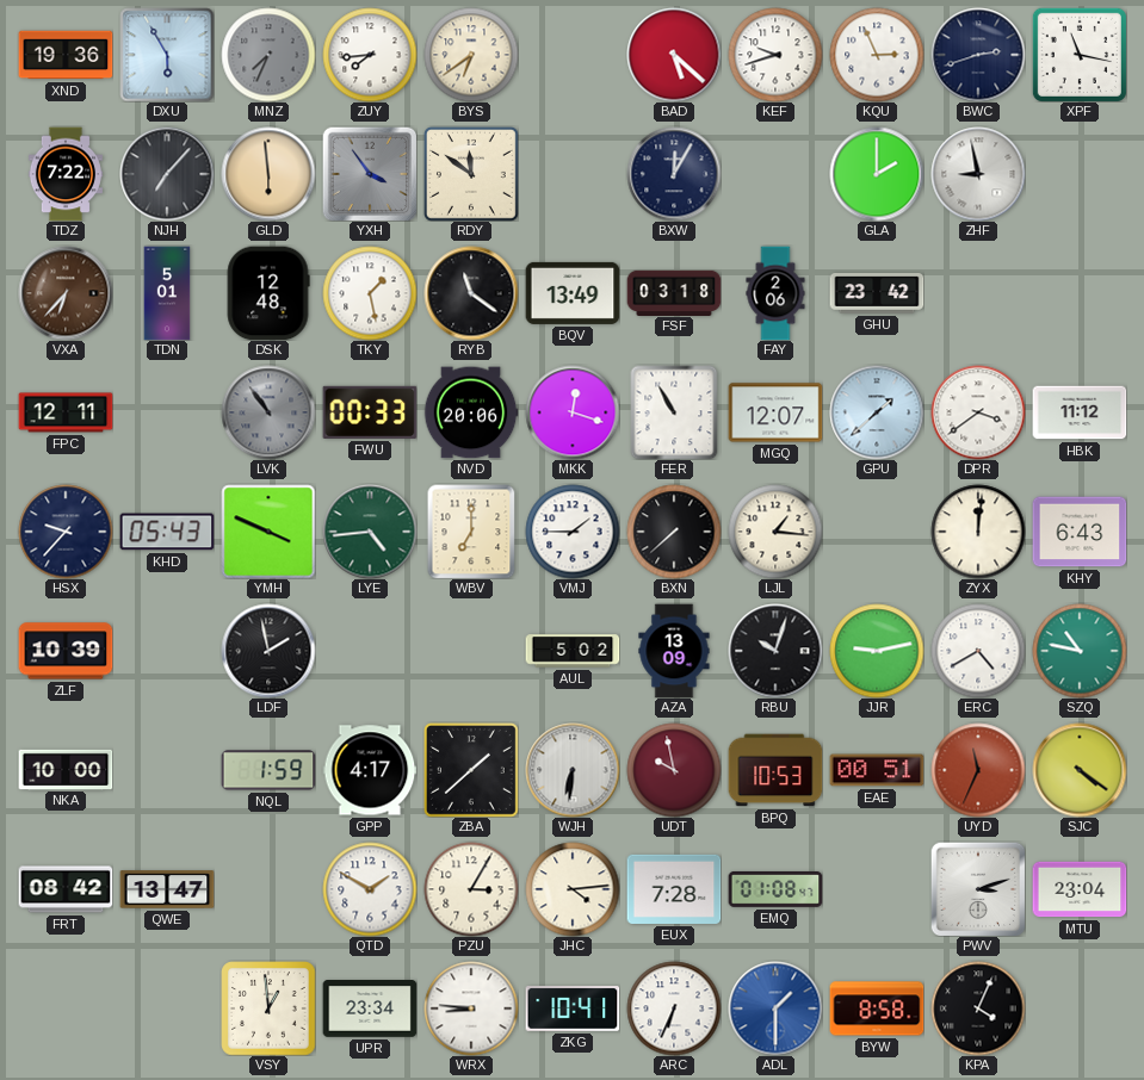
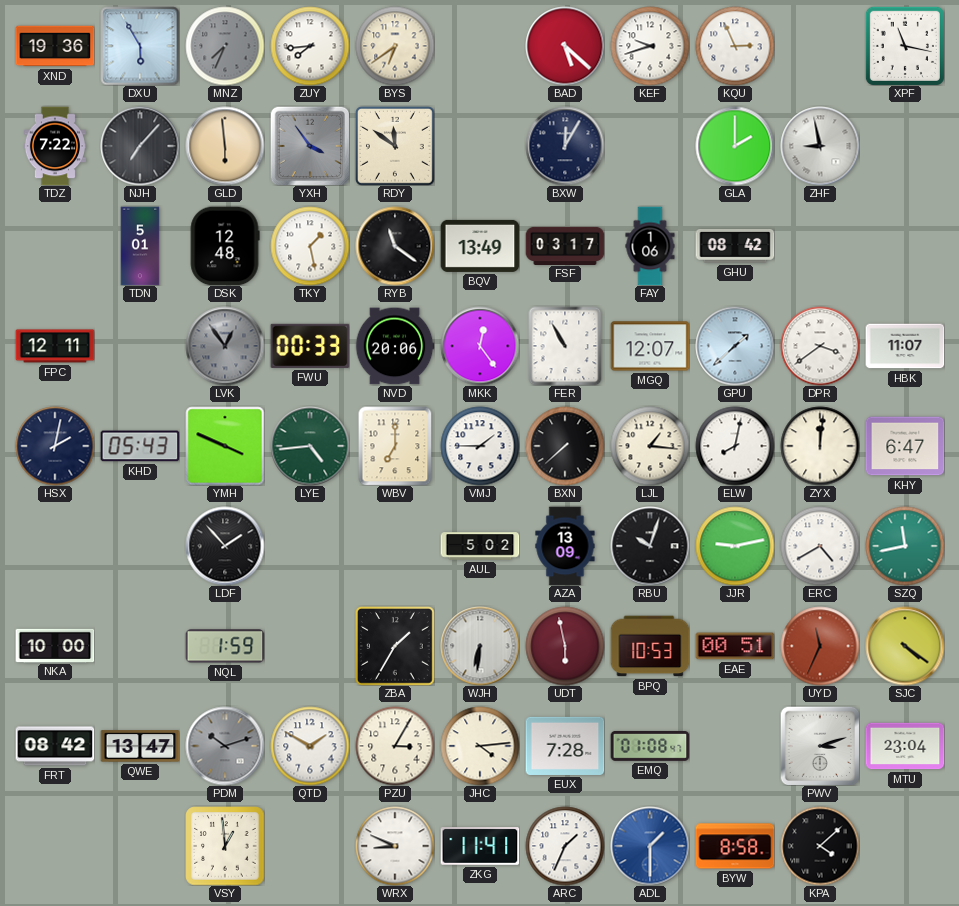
BWC: 2:42 -> none (978, 55)
VXA: 6:37 -> none (66, 293)
FSF: 03:18 -> 03:17 (565, 245)
FAY: 2:06 -> 1:06 (650, 246)
GHU: 23:42 -> 08:42 (735, 246)
LVK: 10:54 -> 12:54 (225, 346)
MKK: 12:18 -> 12:24 (480, 346)
HBK: 11:12 -> 11:07 (905, 346)
HSX: 9:37 -> 2:02 (55, 446)
ELW: none -> 8:02 (735, 446)
KHY: 6:43 -> 6:47 (905, 446)
ZLF: 10:39 -> none (66, 651)
LDF: 1:58 -> 1:53 (225, 546)
SZQ: 10:47 -> 11:43 (905, 546)
GPP: 4:17 -> none (370, 770)
ZBA: 1:38 -> 1:35 (395, 646)
UDT: 9:58 -> 5:58 (565, 646)
PDM: none -> 10:12 (225, 746)
UPR: 23:34 -> none (370, 1010)
WRX: 8:46 -> 8:49 (395, 846)
ZKG: 10:41 -> 11:41 (480, 846)
ARC: 6:34 -> 1:34 (565, 846)
KPA: 4:04 -> 4:08 (820, 846)
